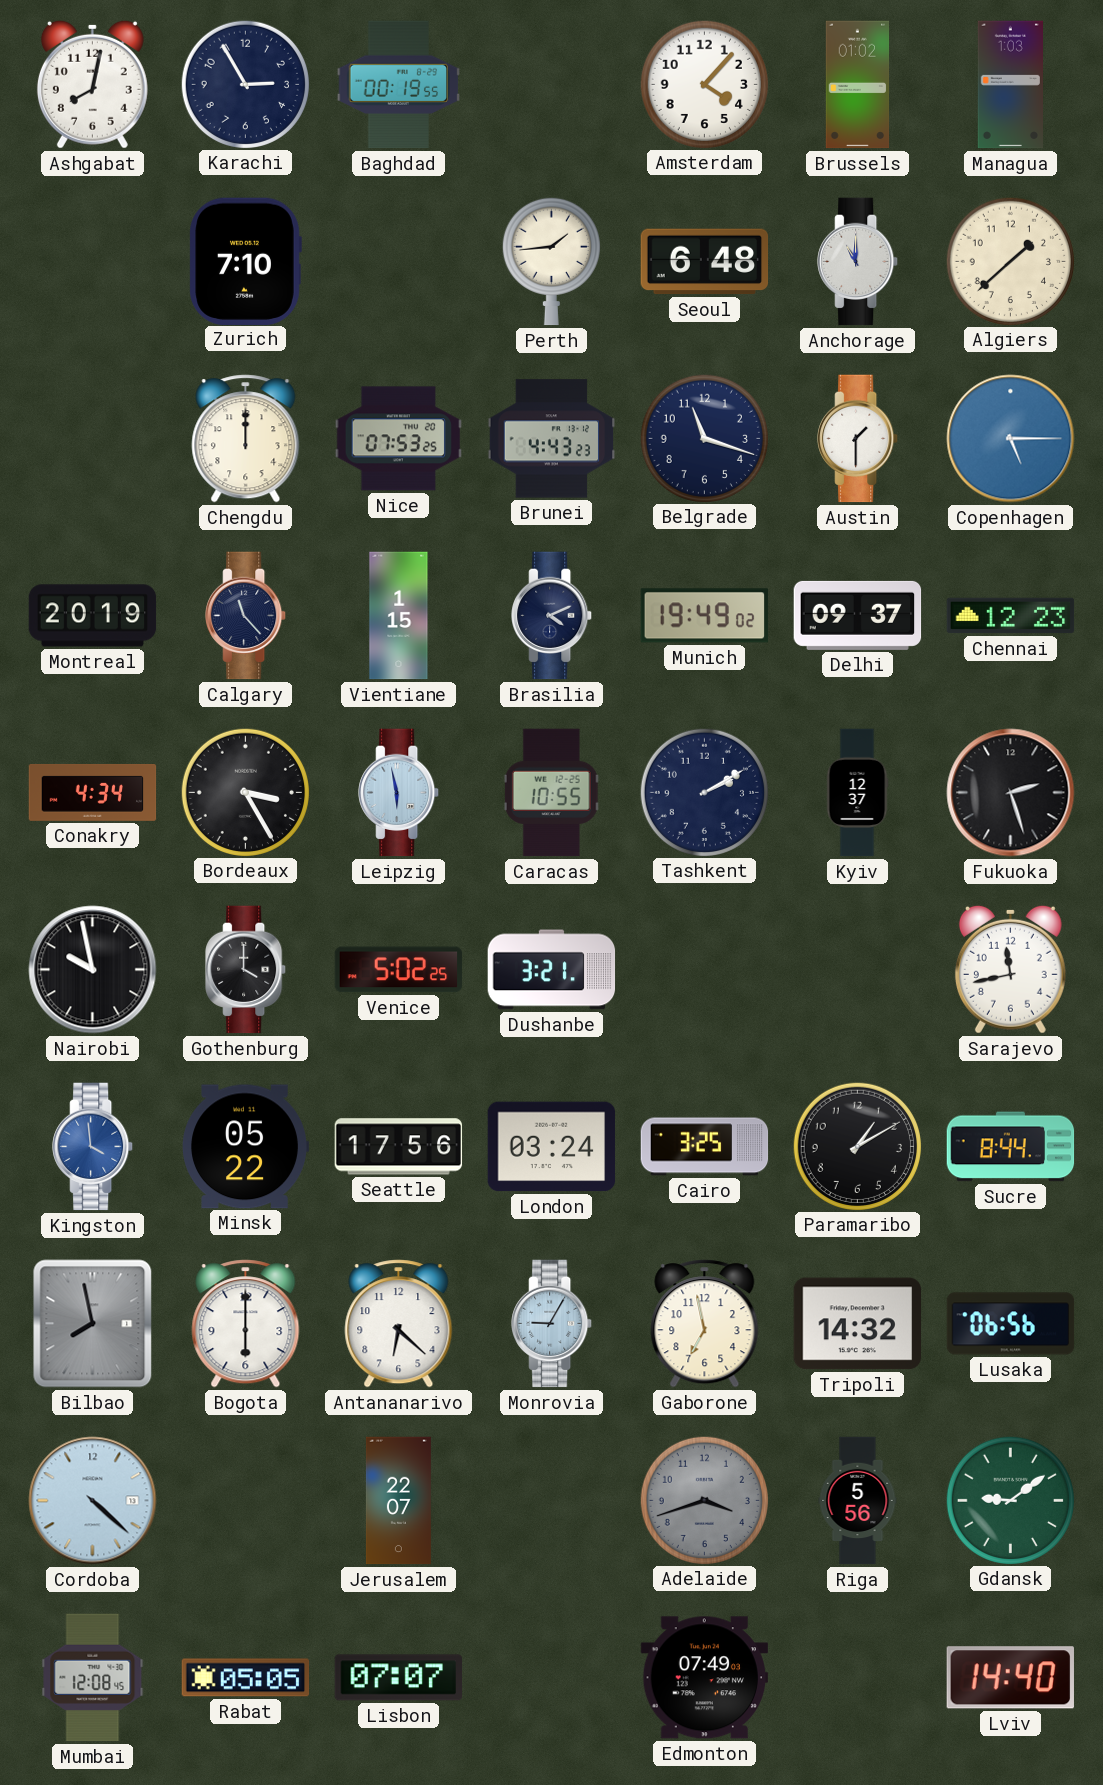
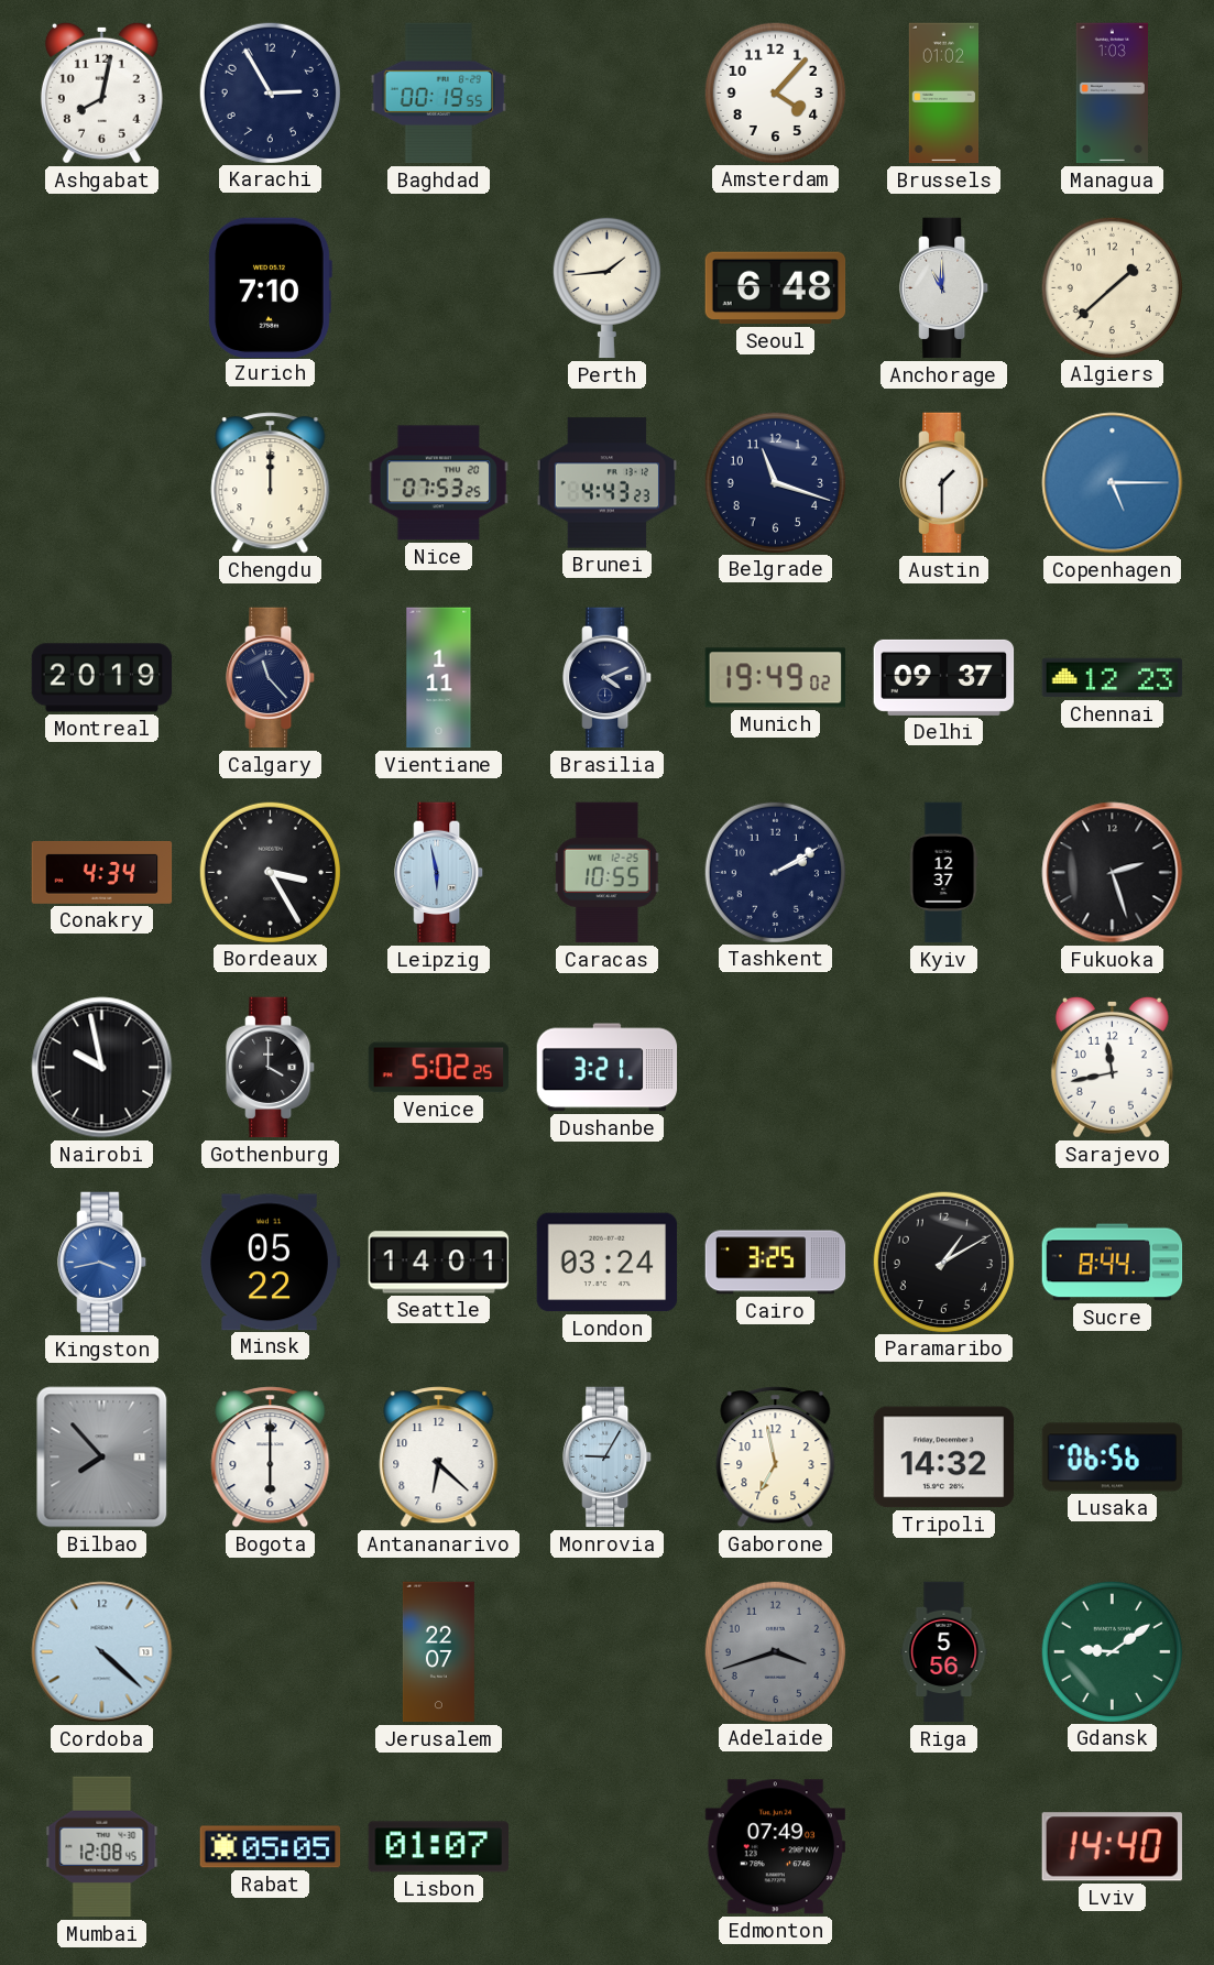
Vientiane: 1:15 -> 1:11 (439, 678)
Kingston: 3:59 -> 3:43 (102, 1263)
Seattle: 17:56 -> 14:01 (439, 1263)
Bilbao: 7:58 -> 7:53 (102, 1458)
Lisbon: 07:07 -> 01:07 (438, 1847)
